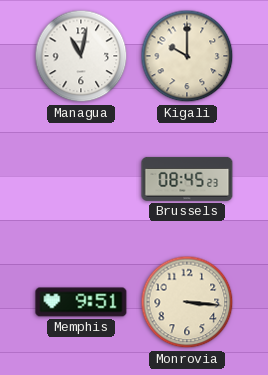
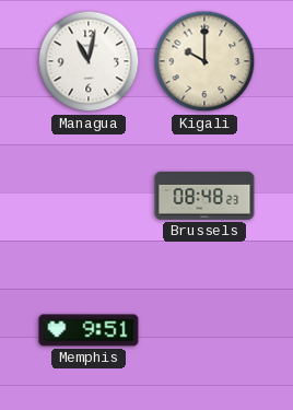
Brussels: 08:45 -> 08:48 (204, 196)
Monrovia: 3:16 -> none (187, 302)
